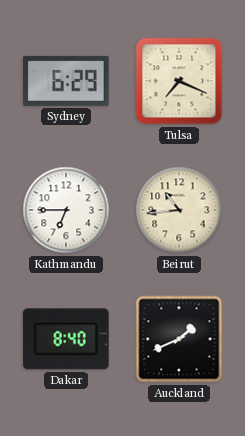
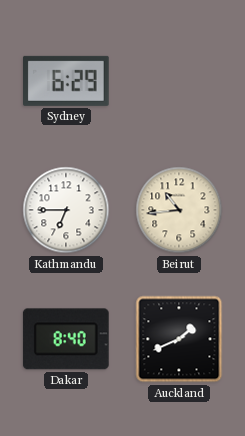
Tulsa: 7:19 -> none (179, 81)
